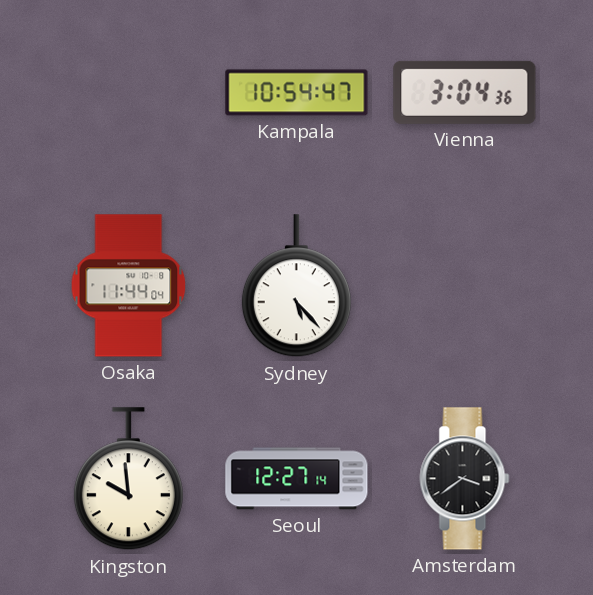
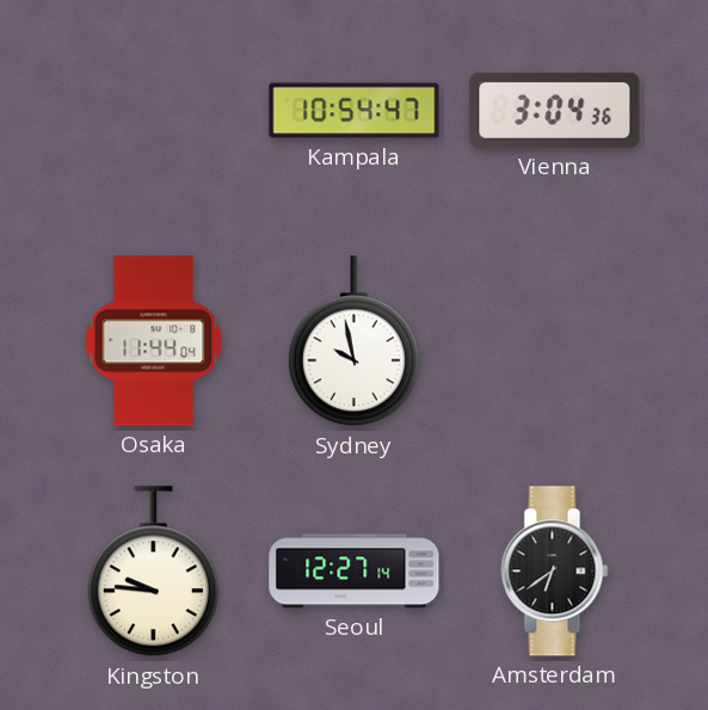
Sydney: 5:23 -> 9:58 (353, 341)
Kingston: 9:59 -> 9:46 (153, 572)
Amsterdam: 3:39 -> 6:39 (555, 572)
